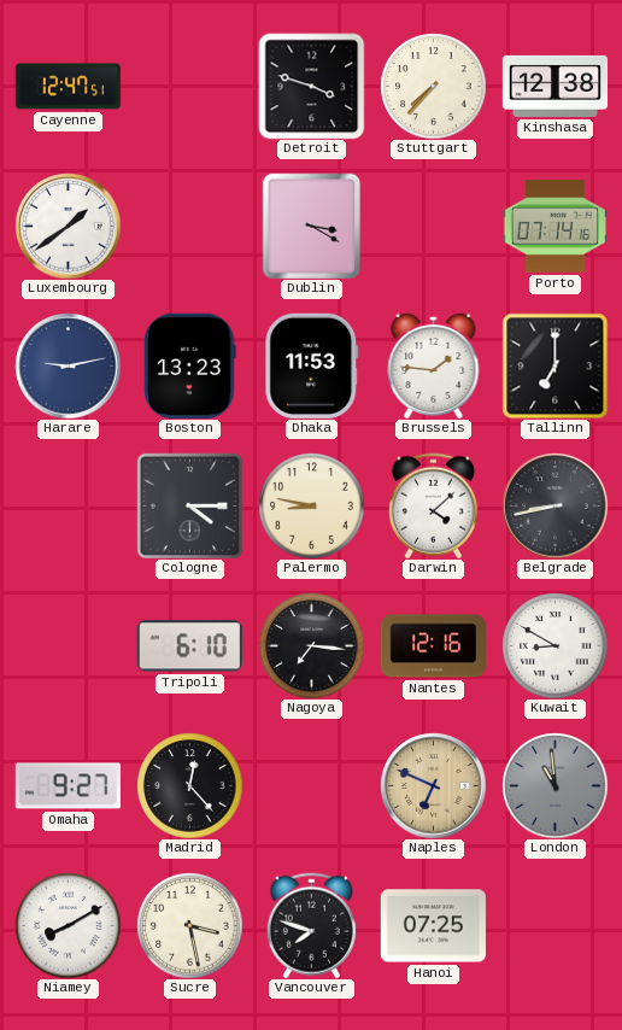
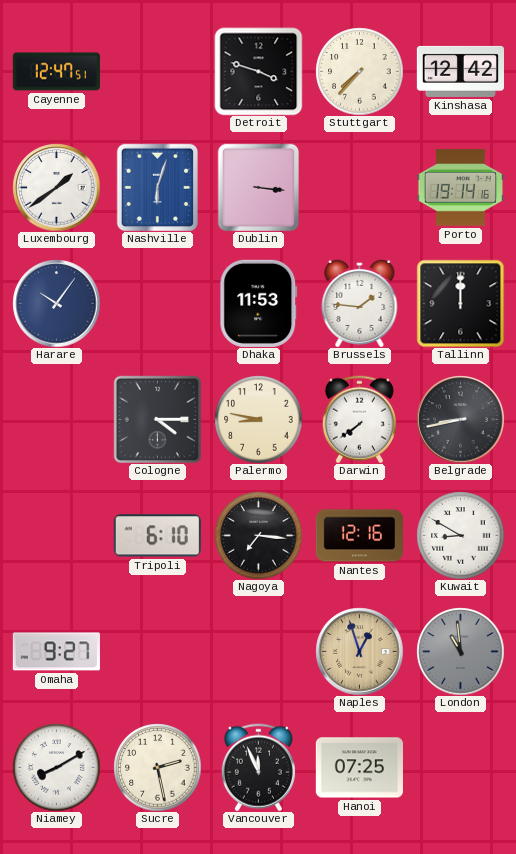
Kinshasa: 12:38 -> 12:42 (460, 71)
Nashville: none -> 6:03 (158, 187)
Dublin: 3:20 -> 3:16 (259, 187)
Porto: 07:14 -> 19:14 (460, 188)
Harare: 9:13 -> 10:06 (56, 303)
Boston: 13:23 -> none (190, 365)
Tallinn: 7:00 -> 12:00 (460, 303)
Darwin: 4:08 -> 7:39 (359, 419)
Madrid: 12:23 -> none (189, 785)
Naples: 6:49 -> 12:57 (359, 651)
Sucre: 3:28 -> 2:28 (157, 767)
Vancouver: 7:48 -> 11:56 (258, 767)
